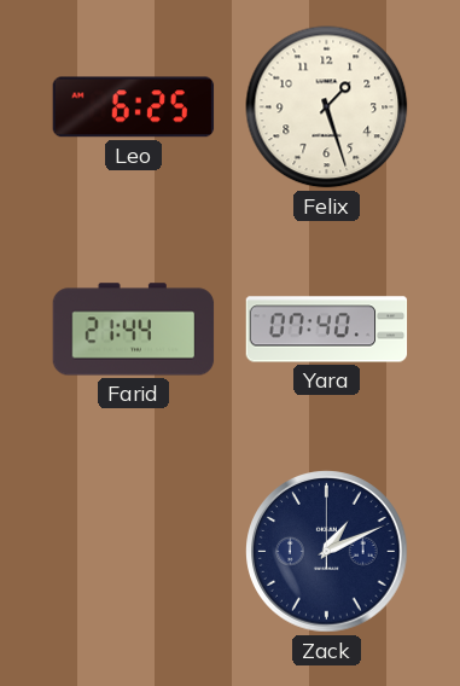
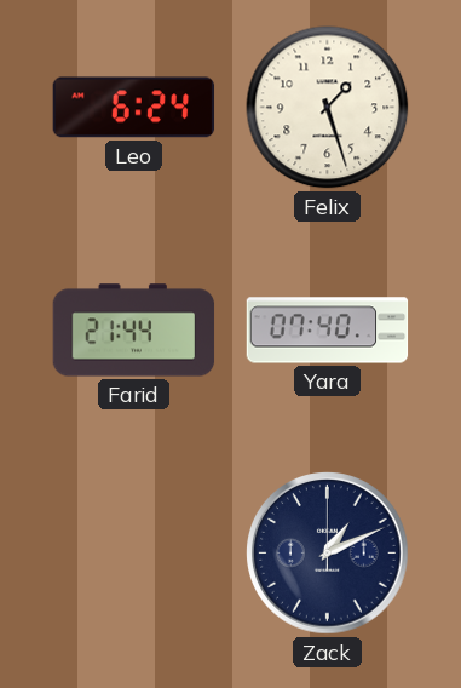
Leo: 6:25 -> 6:24 (134, 108)
